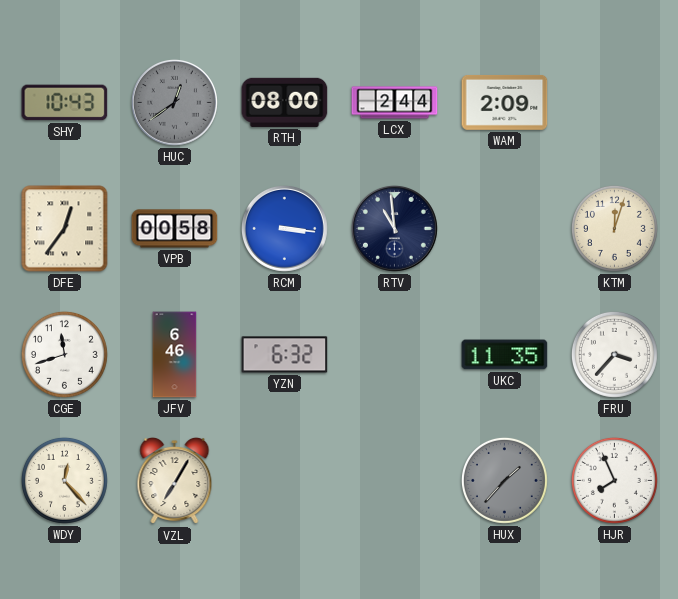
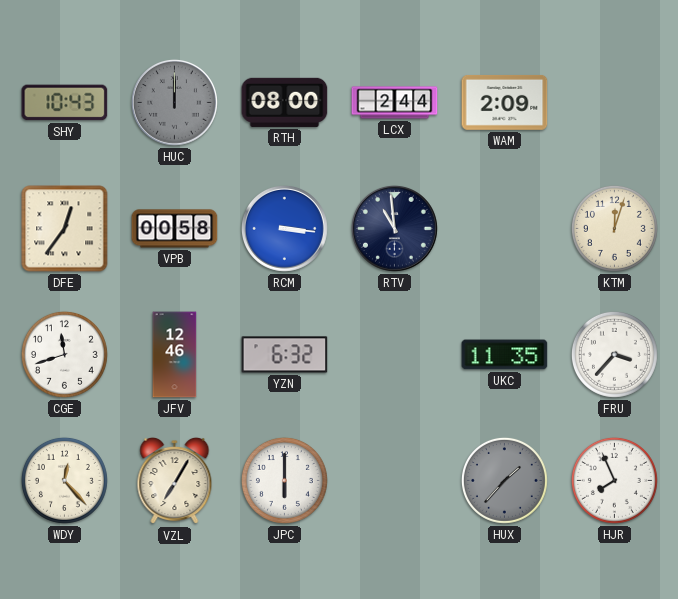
HUC: 12:39 -> 12:00 (174, 102)
JFV: 6:46 -> 12:46 (175, 355)
JPC: none -> 6:00 (284, 480)
